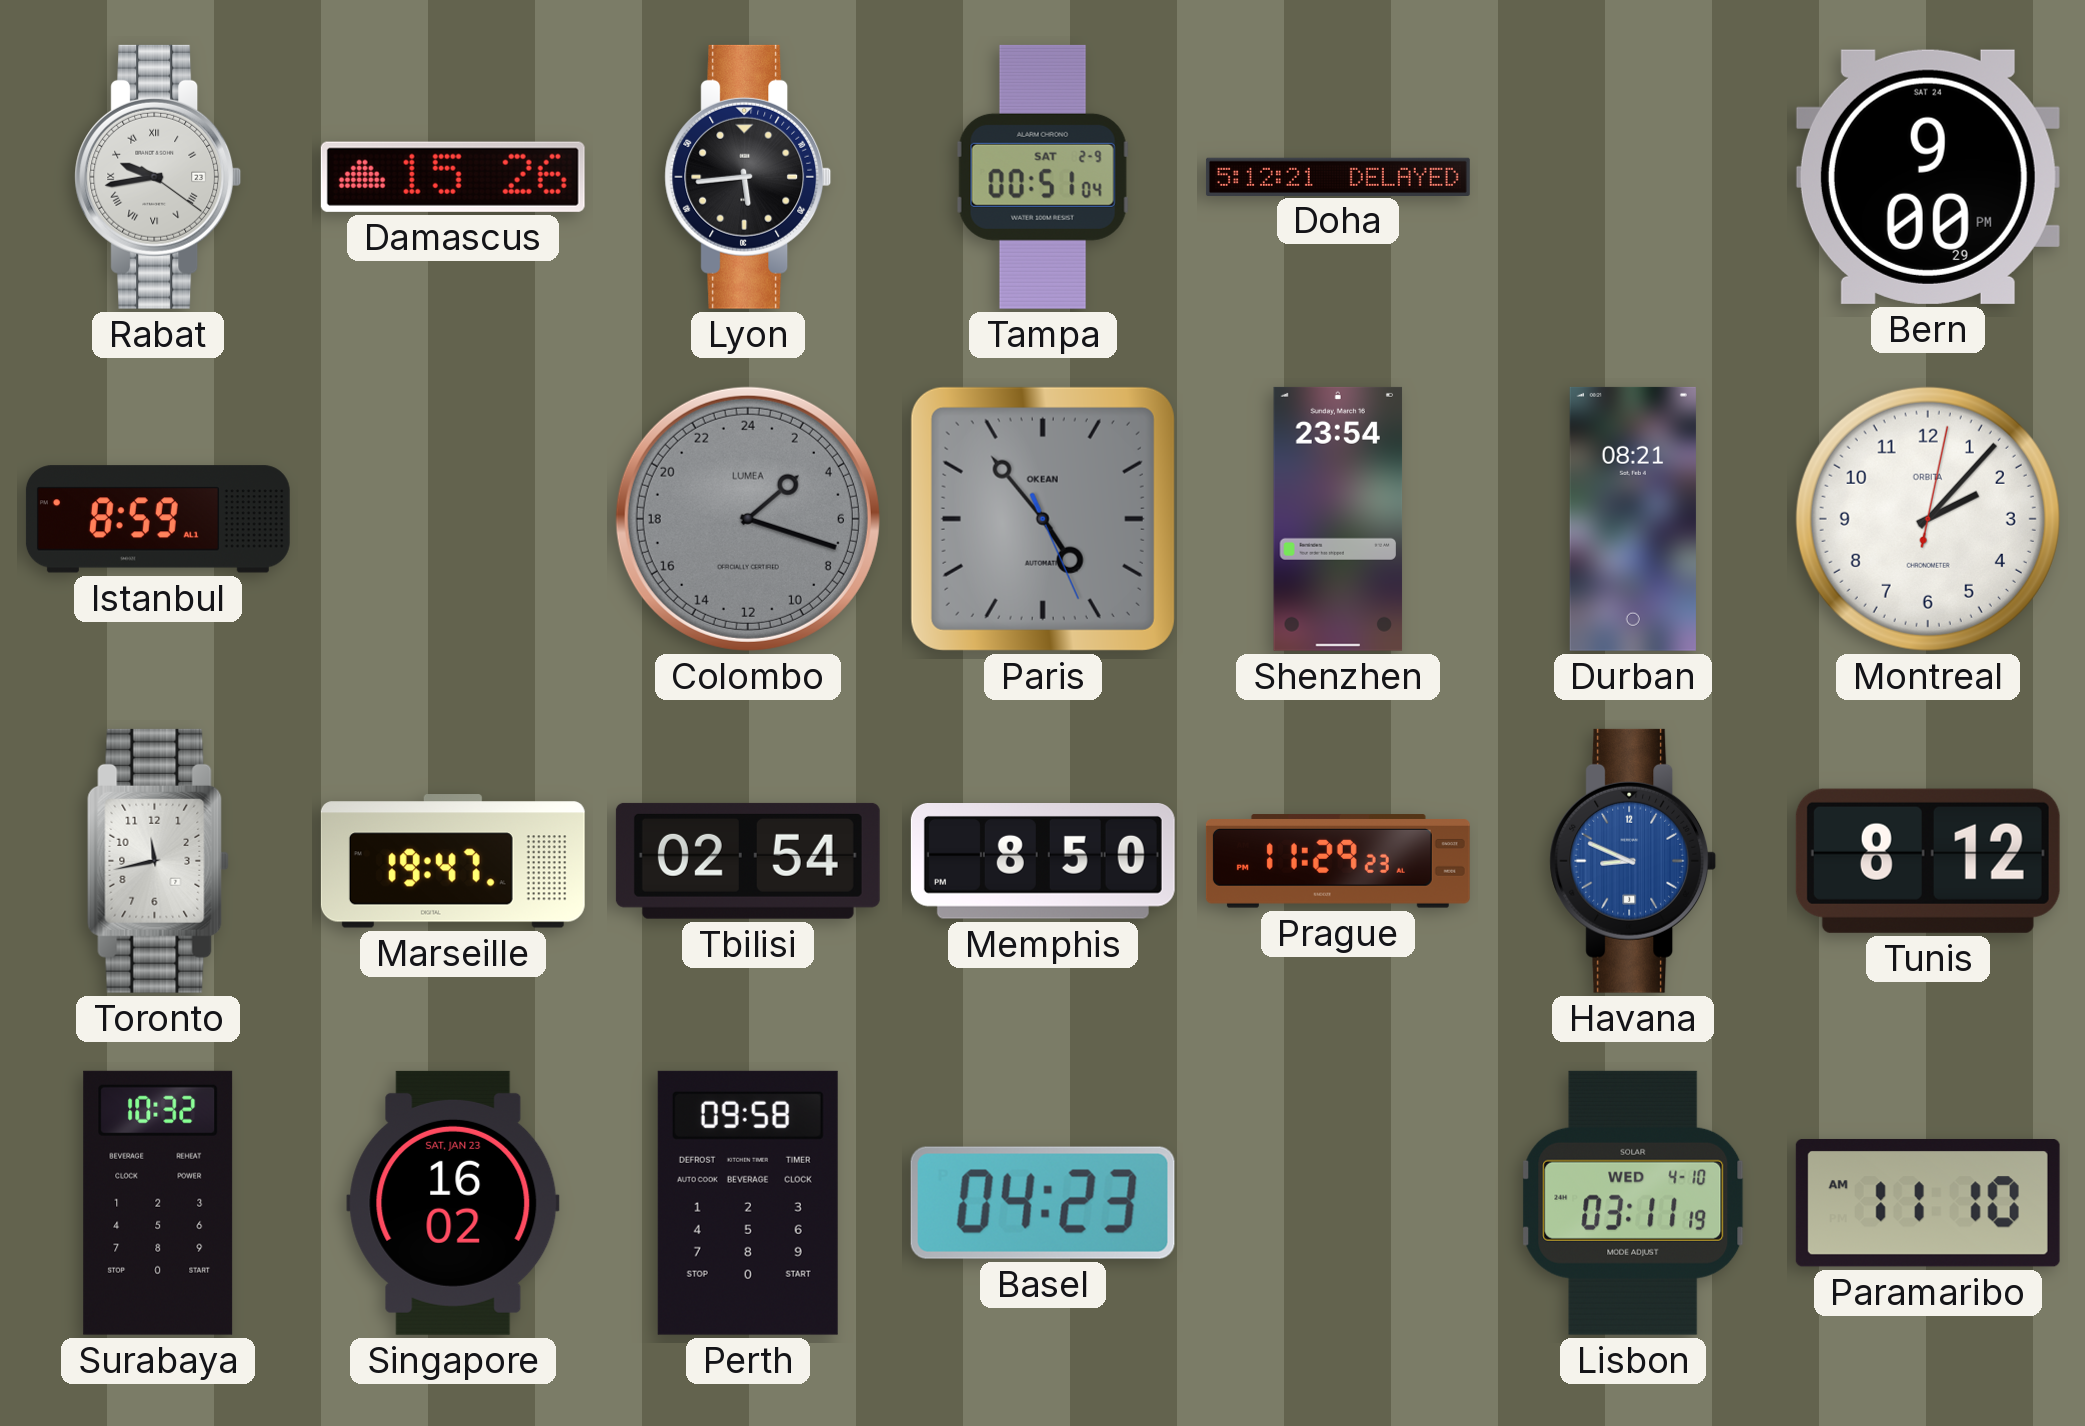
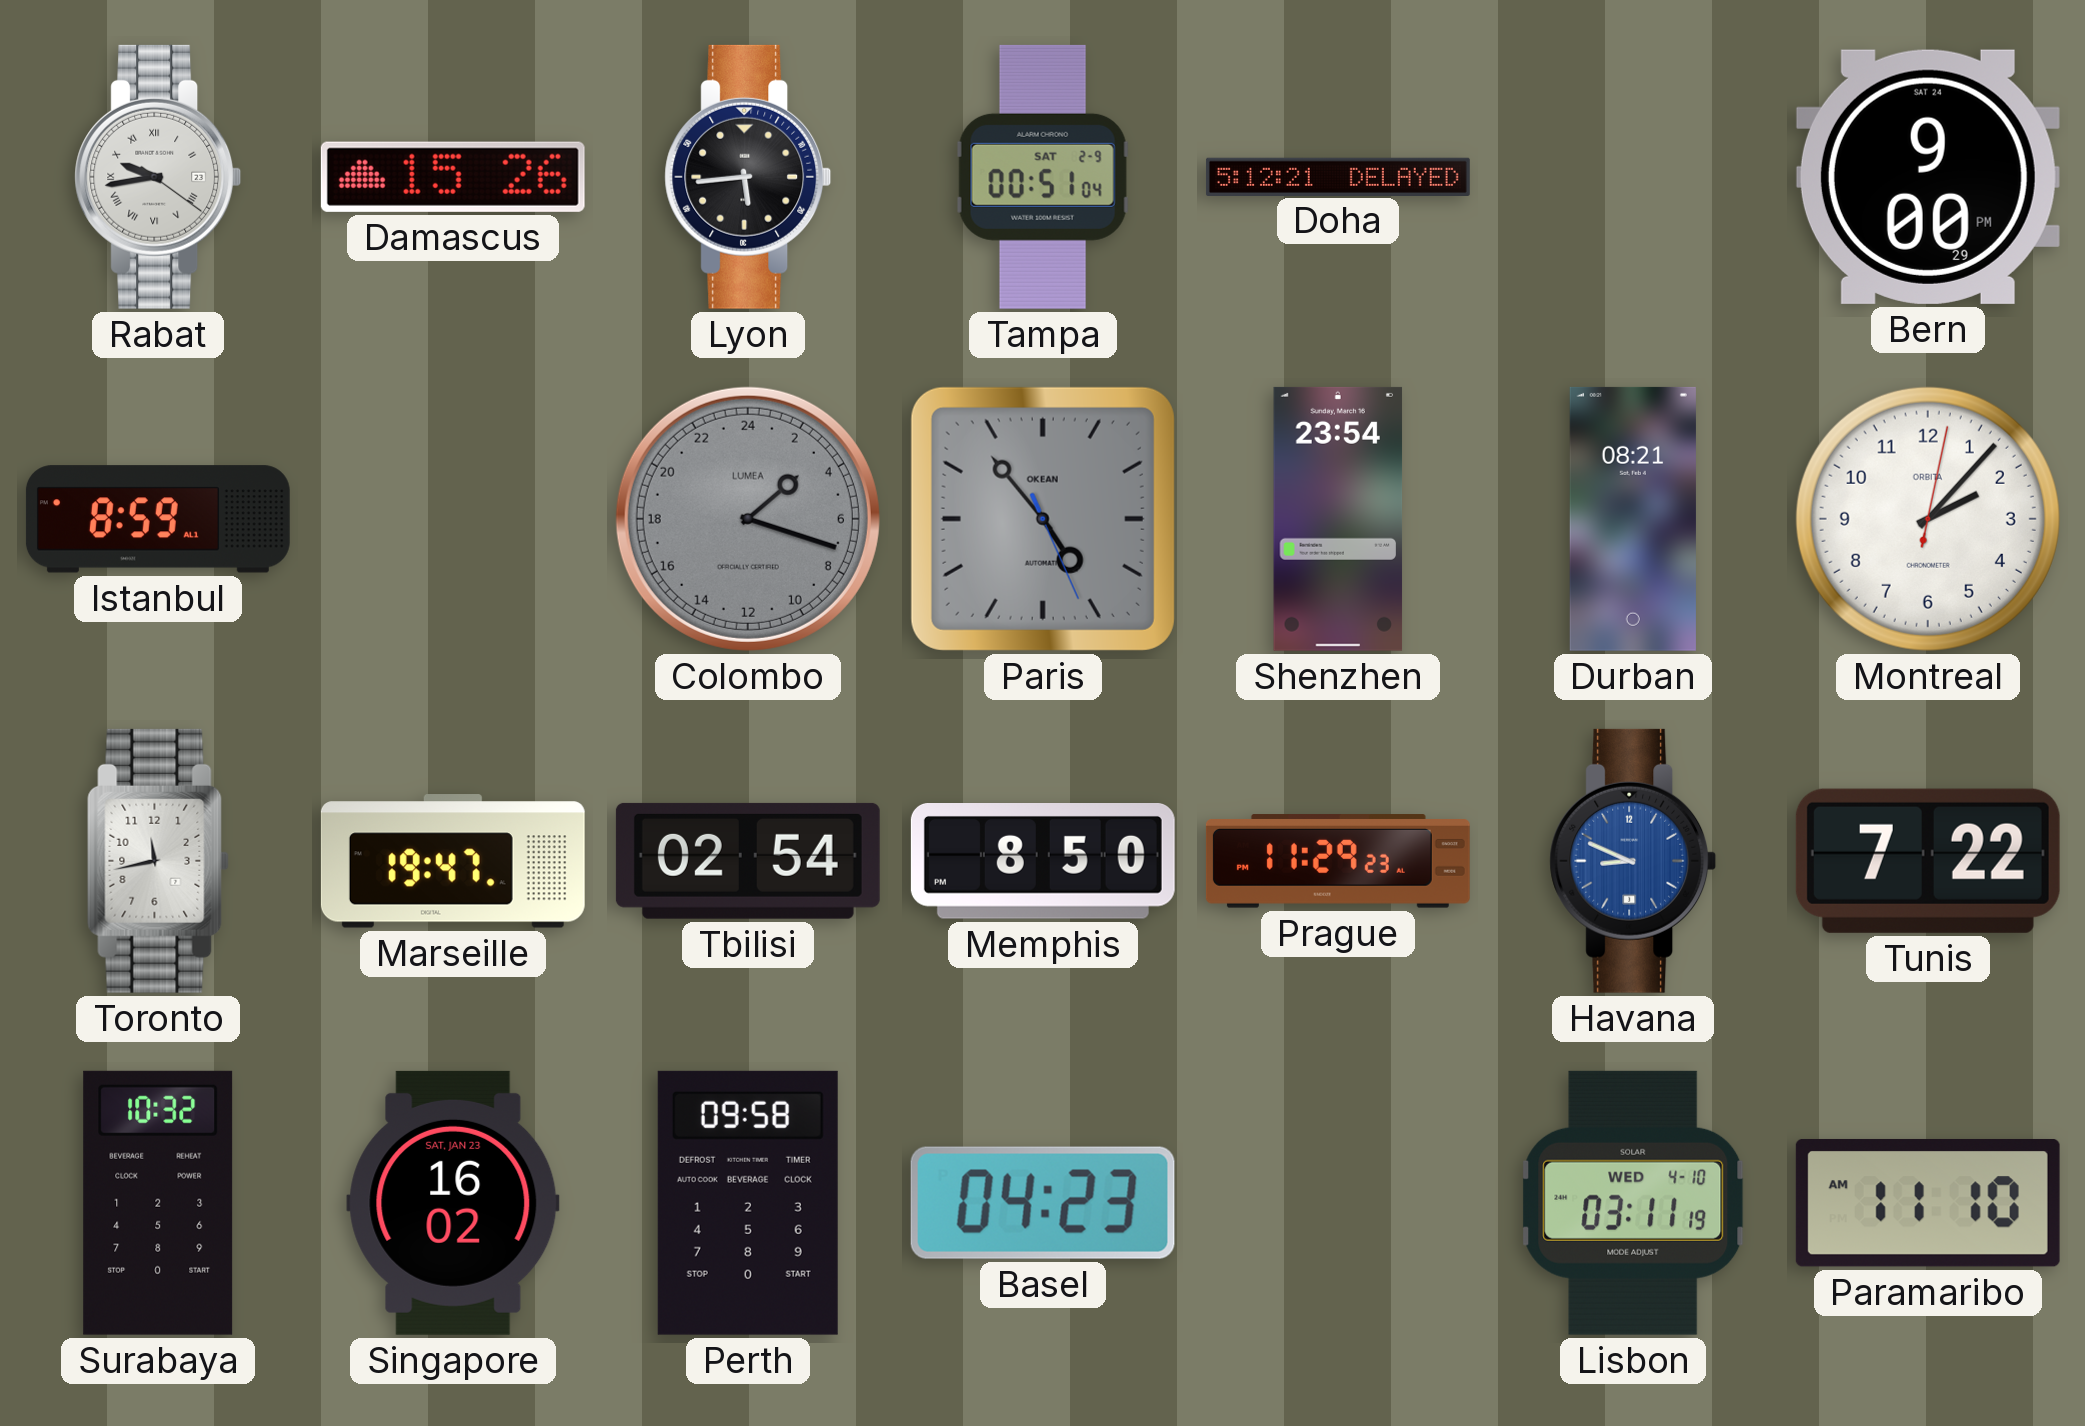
Tunis: 8:12 -> 7:22 (1928, 861)
